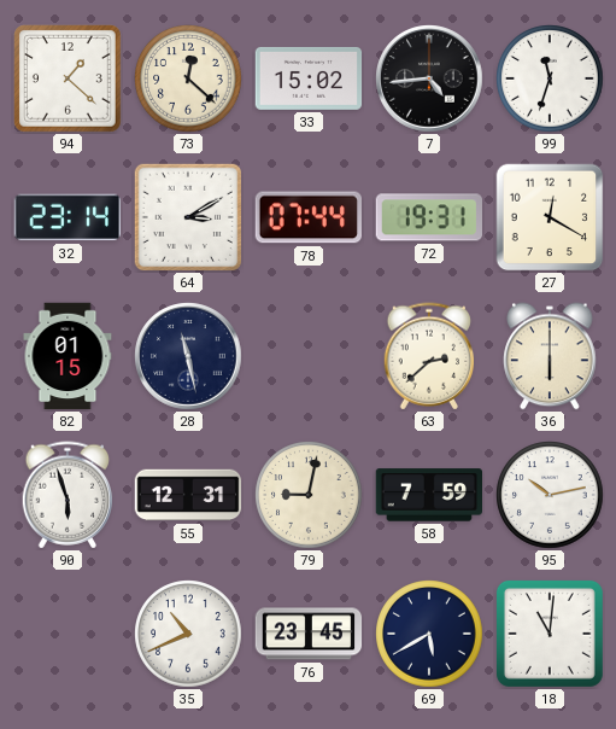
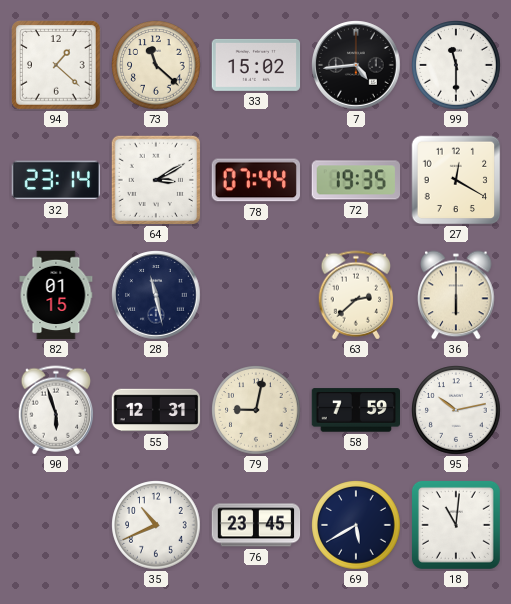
73: 12:22 -> 11:22 (156, 65)
99: 11:33 -> 11:30 (456, 65)
72: 19:31 -> 19:35 (355, 180)
